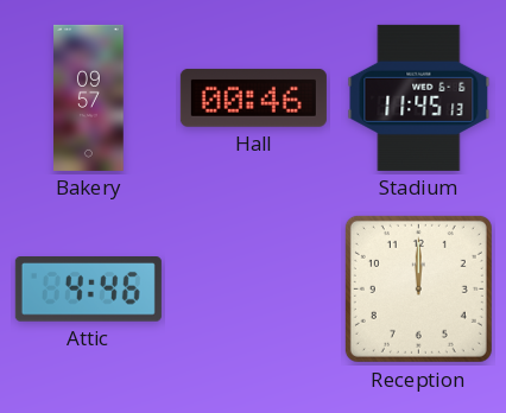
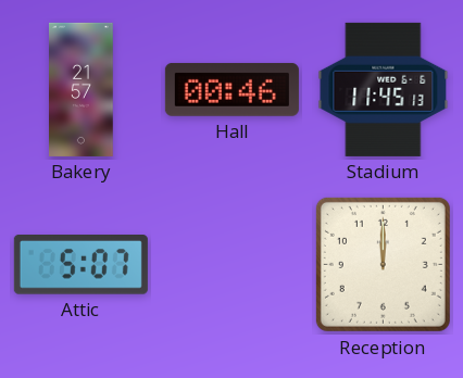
Bakery: 09:57 -> 21:57 (82, 89)
Attic: 4:46 -> 5:07 (80, 265)
